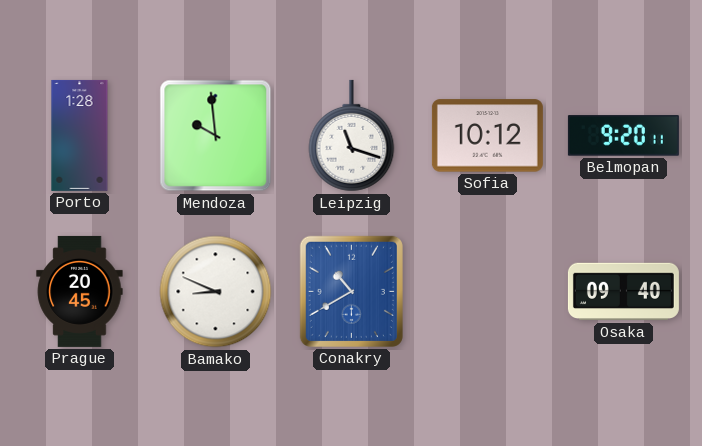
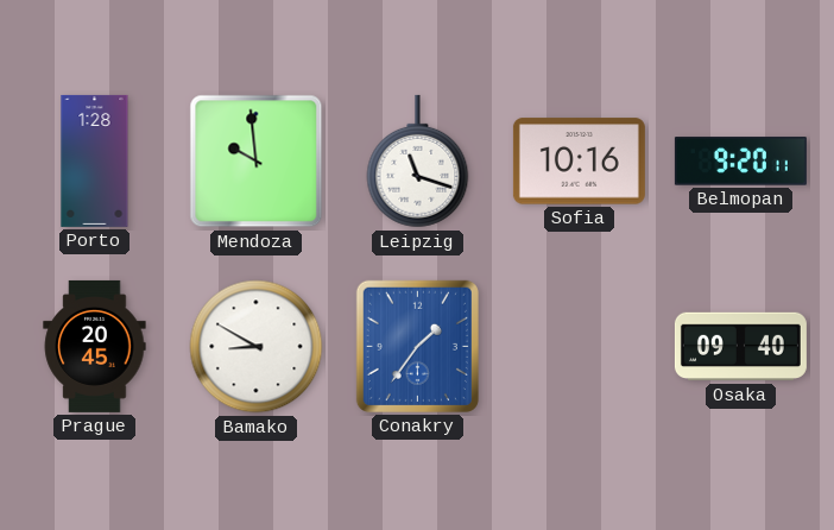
Sofia: 10:12 -> 10:16 (579, 162)
Bamako: 8:49 -> 8:50 (257, 347)
Conakry: 10:40 -> 1:36 (417, 346)
